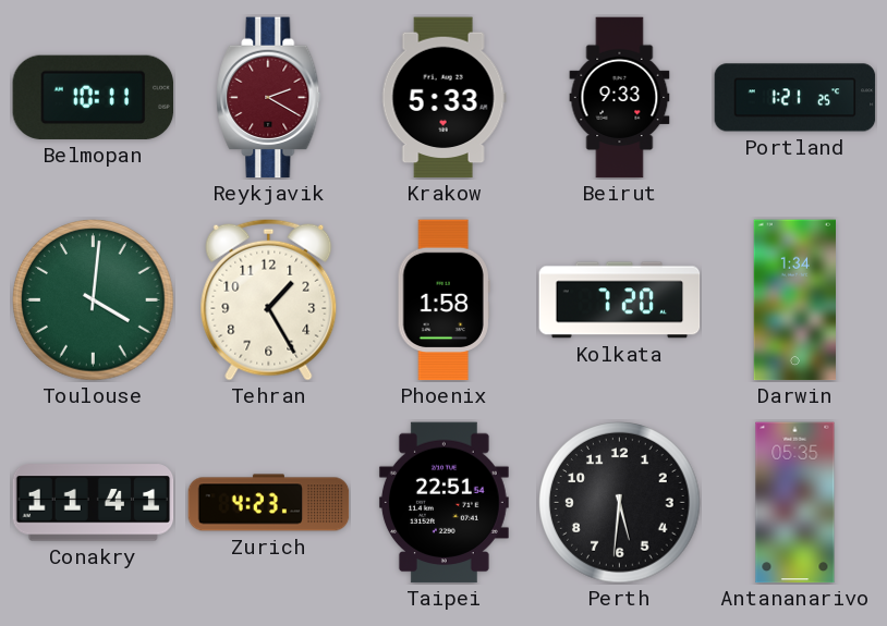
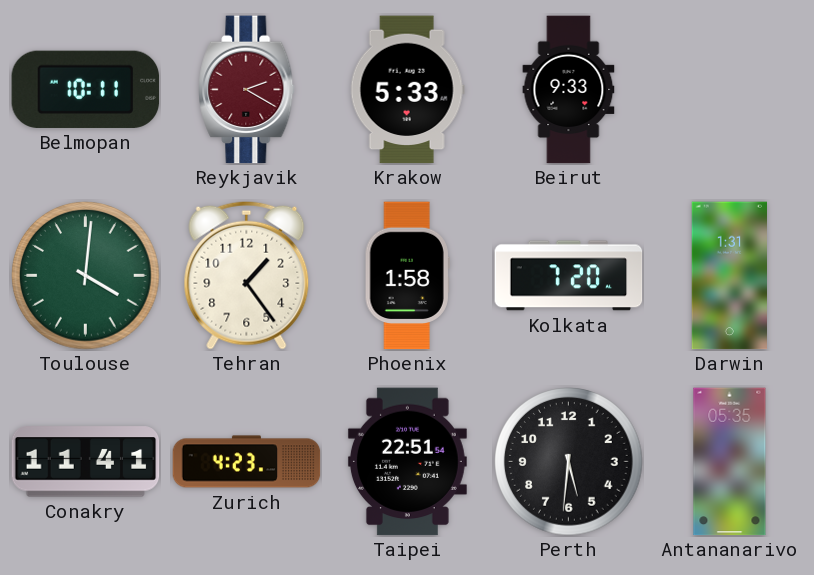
Portland: 1:21 -> none (795, 98)
Tehran: 1:25 -> 1:24 (247, 275)
Darwin: 1:34 -> 1:31 (729, 276)
